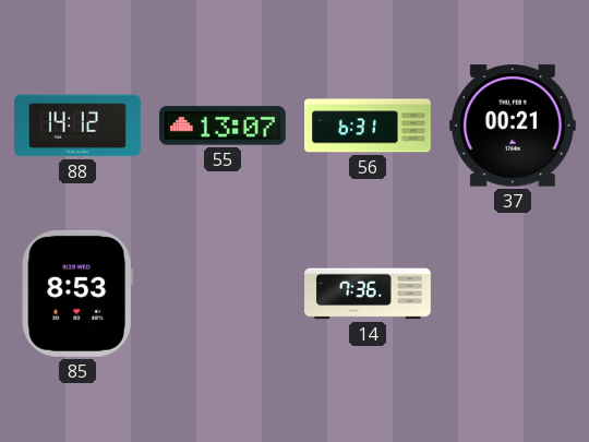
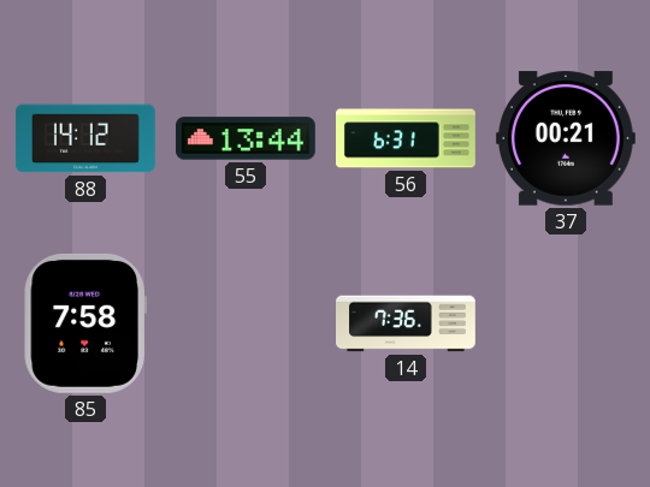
55: 13:07 -> 13:44 (246, 138)
85: 8:53 -> 7:58 (84, 323)
